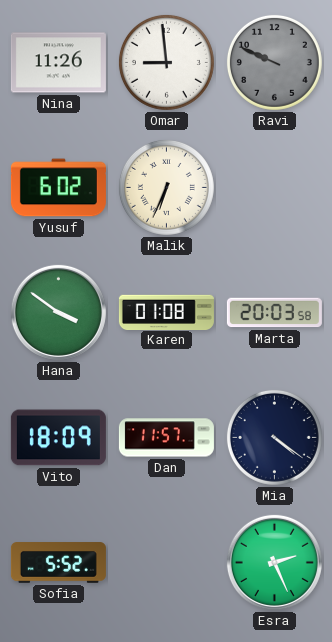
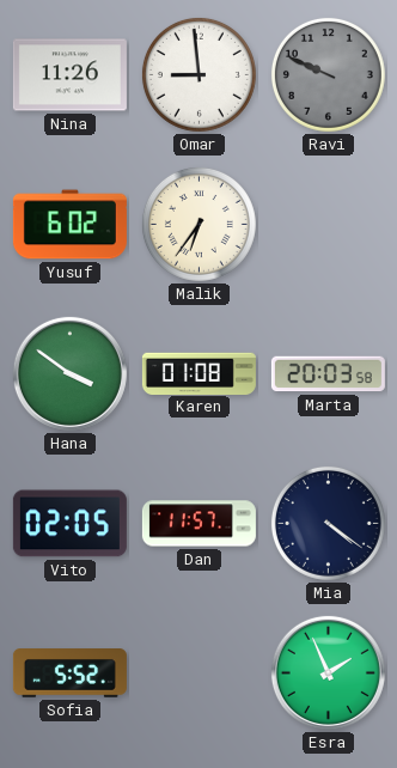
Malik: 6:34 -> 6:36 (198, 224)
Vito: 18:09 -> 02:05 (69, 524)
Esra: 2:26 -> 1:56 (328, 672)
